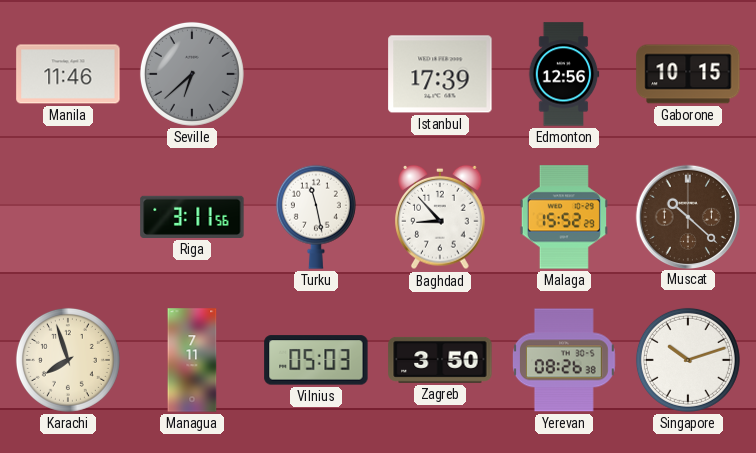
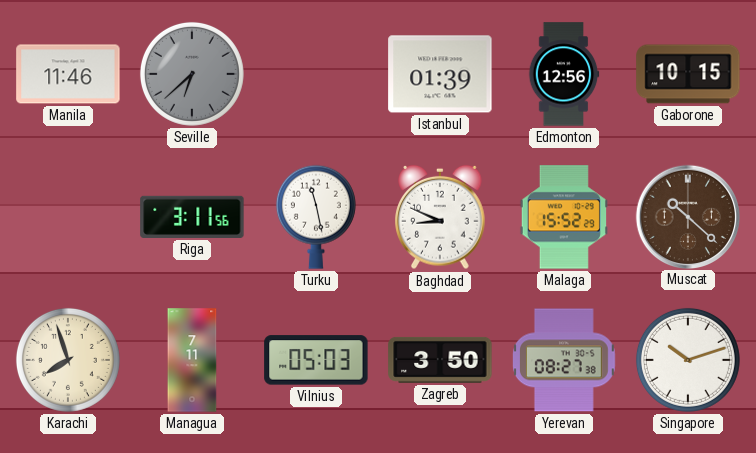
Istanbul: 17:39 -> 01:39 (440, 74)
Baghdad: 8:53 -> 8:49 (440, 217)
Yerevan: 08:26 -> 08:27 (564, 360)
